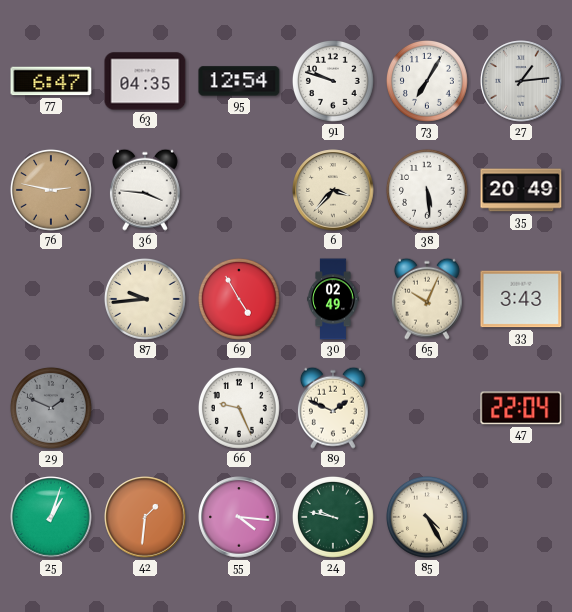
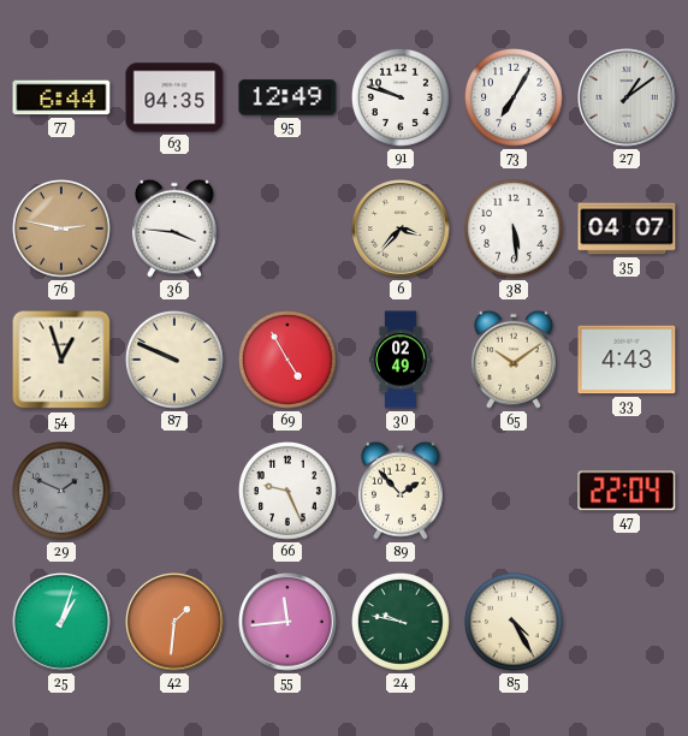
77: 6:47 -> 6:44 (61, 97)
95: 12:54 -> 12:49 (287, 97)
27: 1:14 -> 1:09 (627, 97)
35: 20:49 -> 04:07 (627, 228)
54: none -> 12:57 (61, 360)
87: 9:44 -> 9:49 (174, 360)
65: 10:04 -> 10:09 (514, 360)
33: 3:43 -> 4:43 (627, 360)
89: 1:49 -> 1:53 (401, 491)
55: 4:16 -> 11:44 (287, 622)
